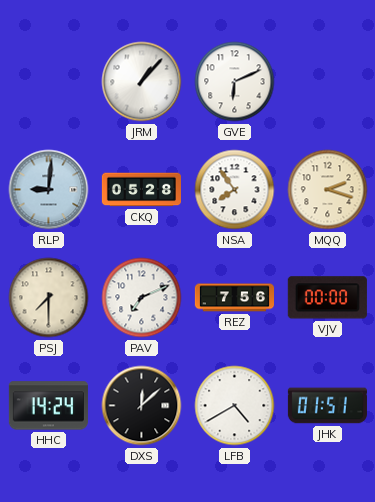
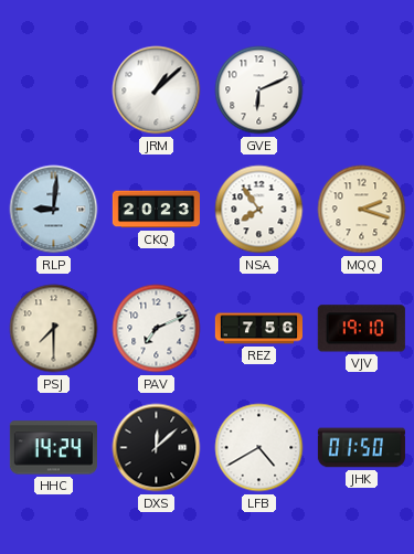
JRM: 1:07 -> 1:08 (157, 90)
CKQ: 05:28 -> 20:23 (156, 210)
VJV: 00:00 -> 19:10 (361, 329)
JHK: 01:51 -> 01:50 (361, 448)
